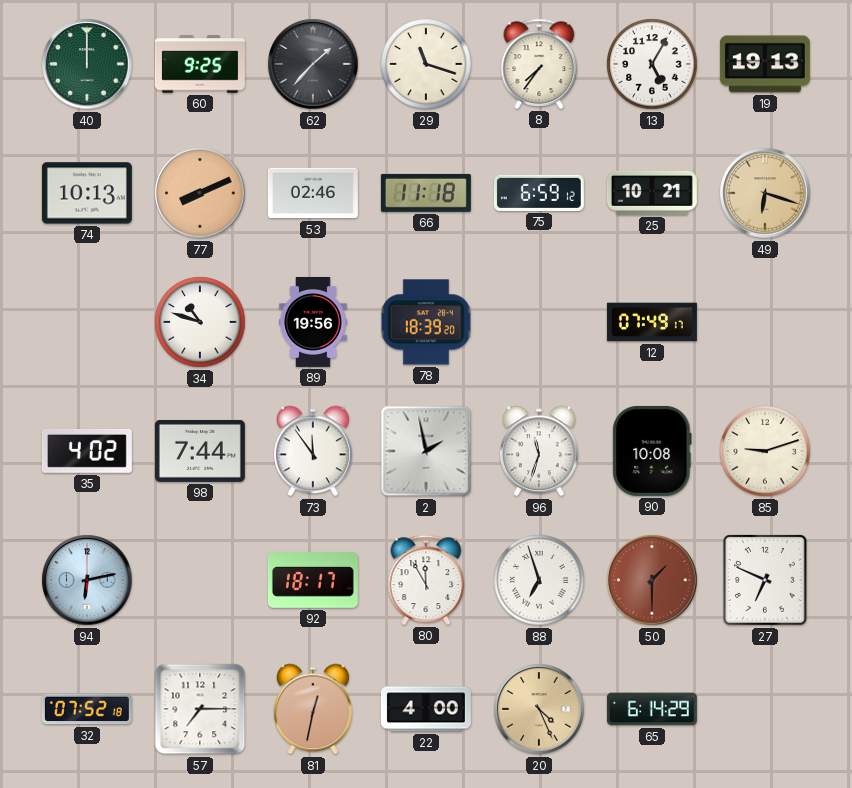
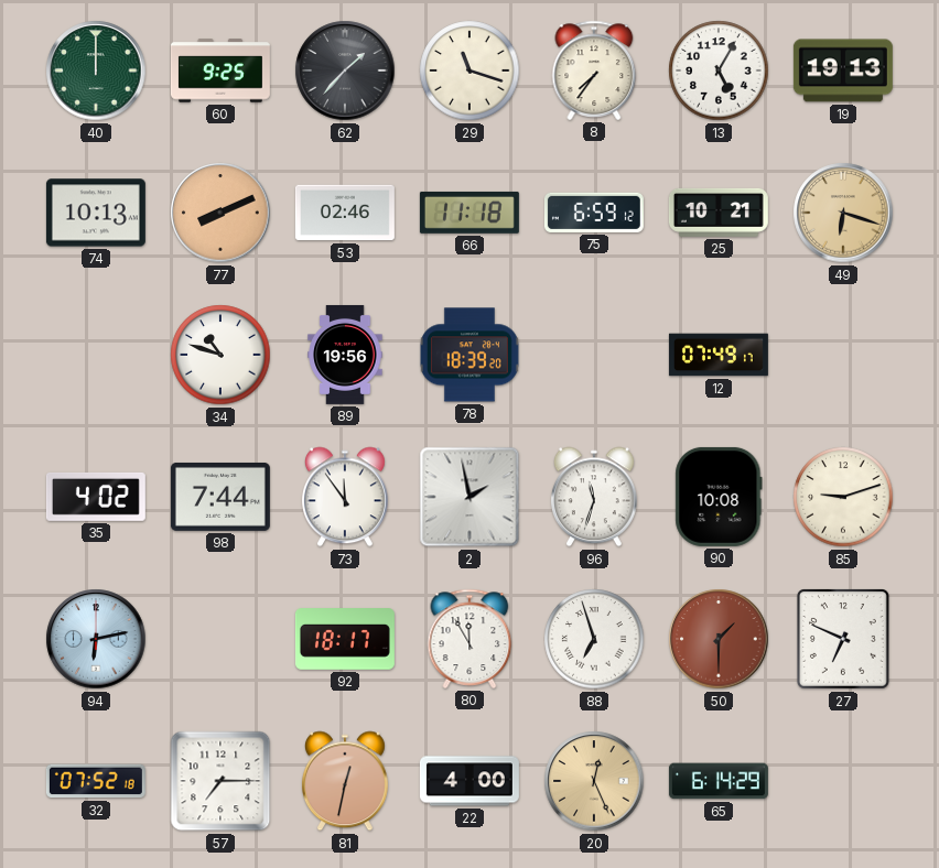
20: 4:26 -> 12:26 (594, 781)
